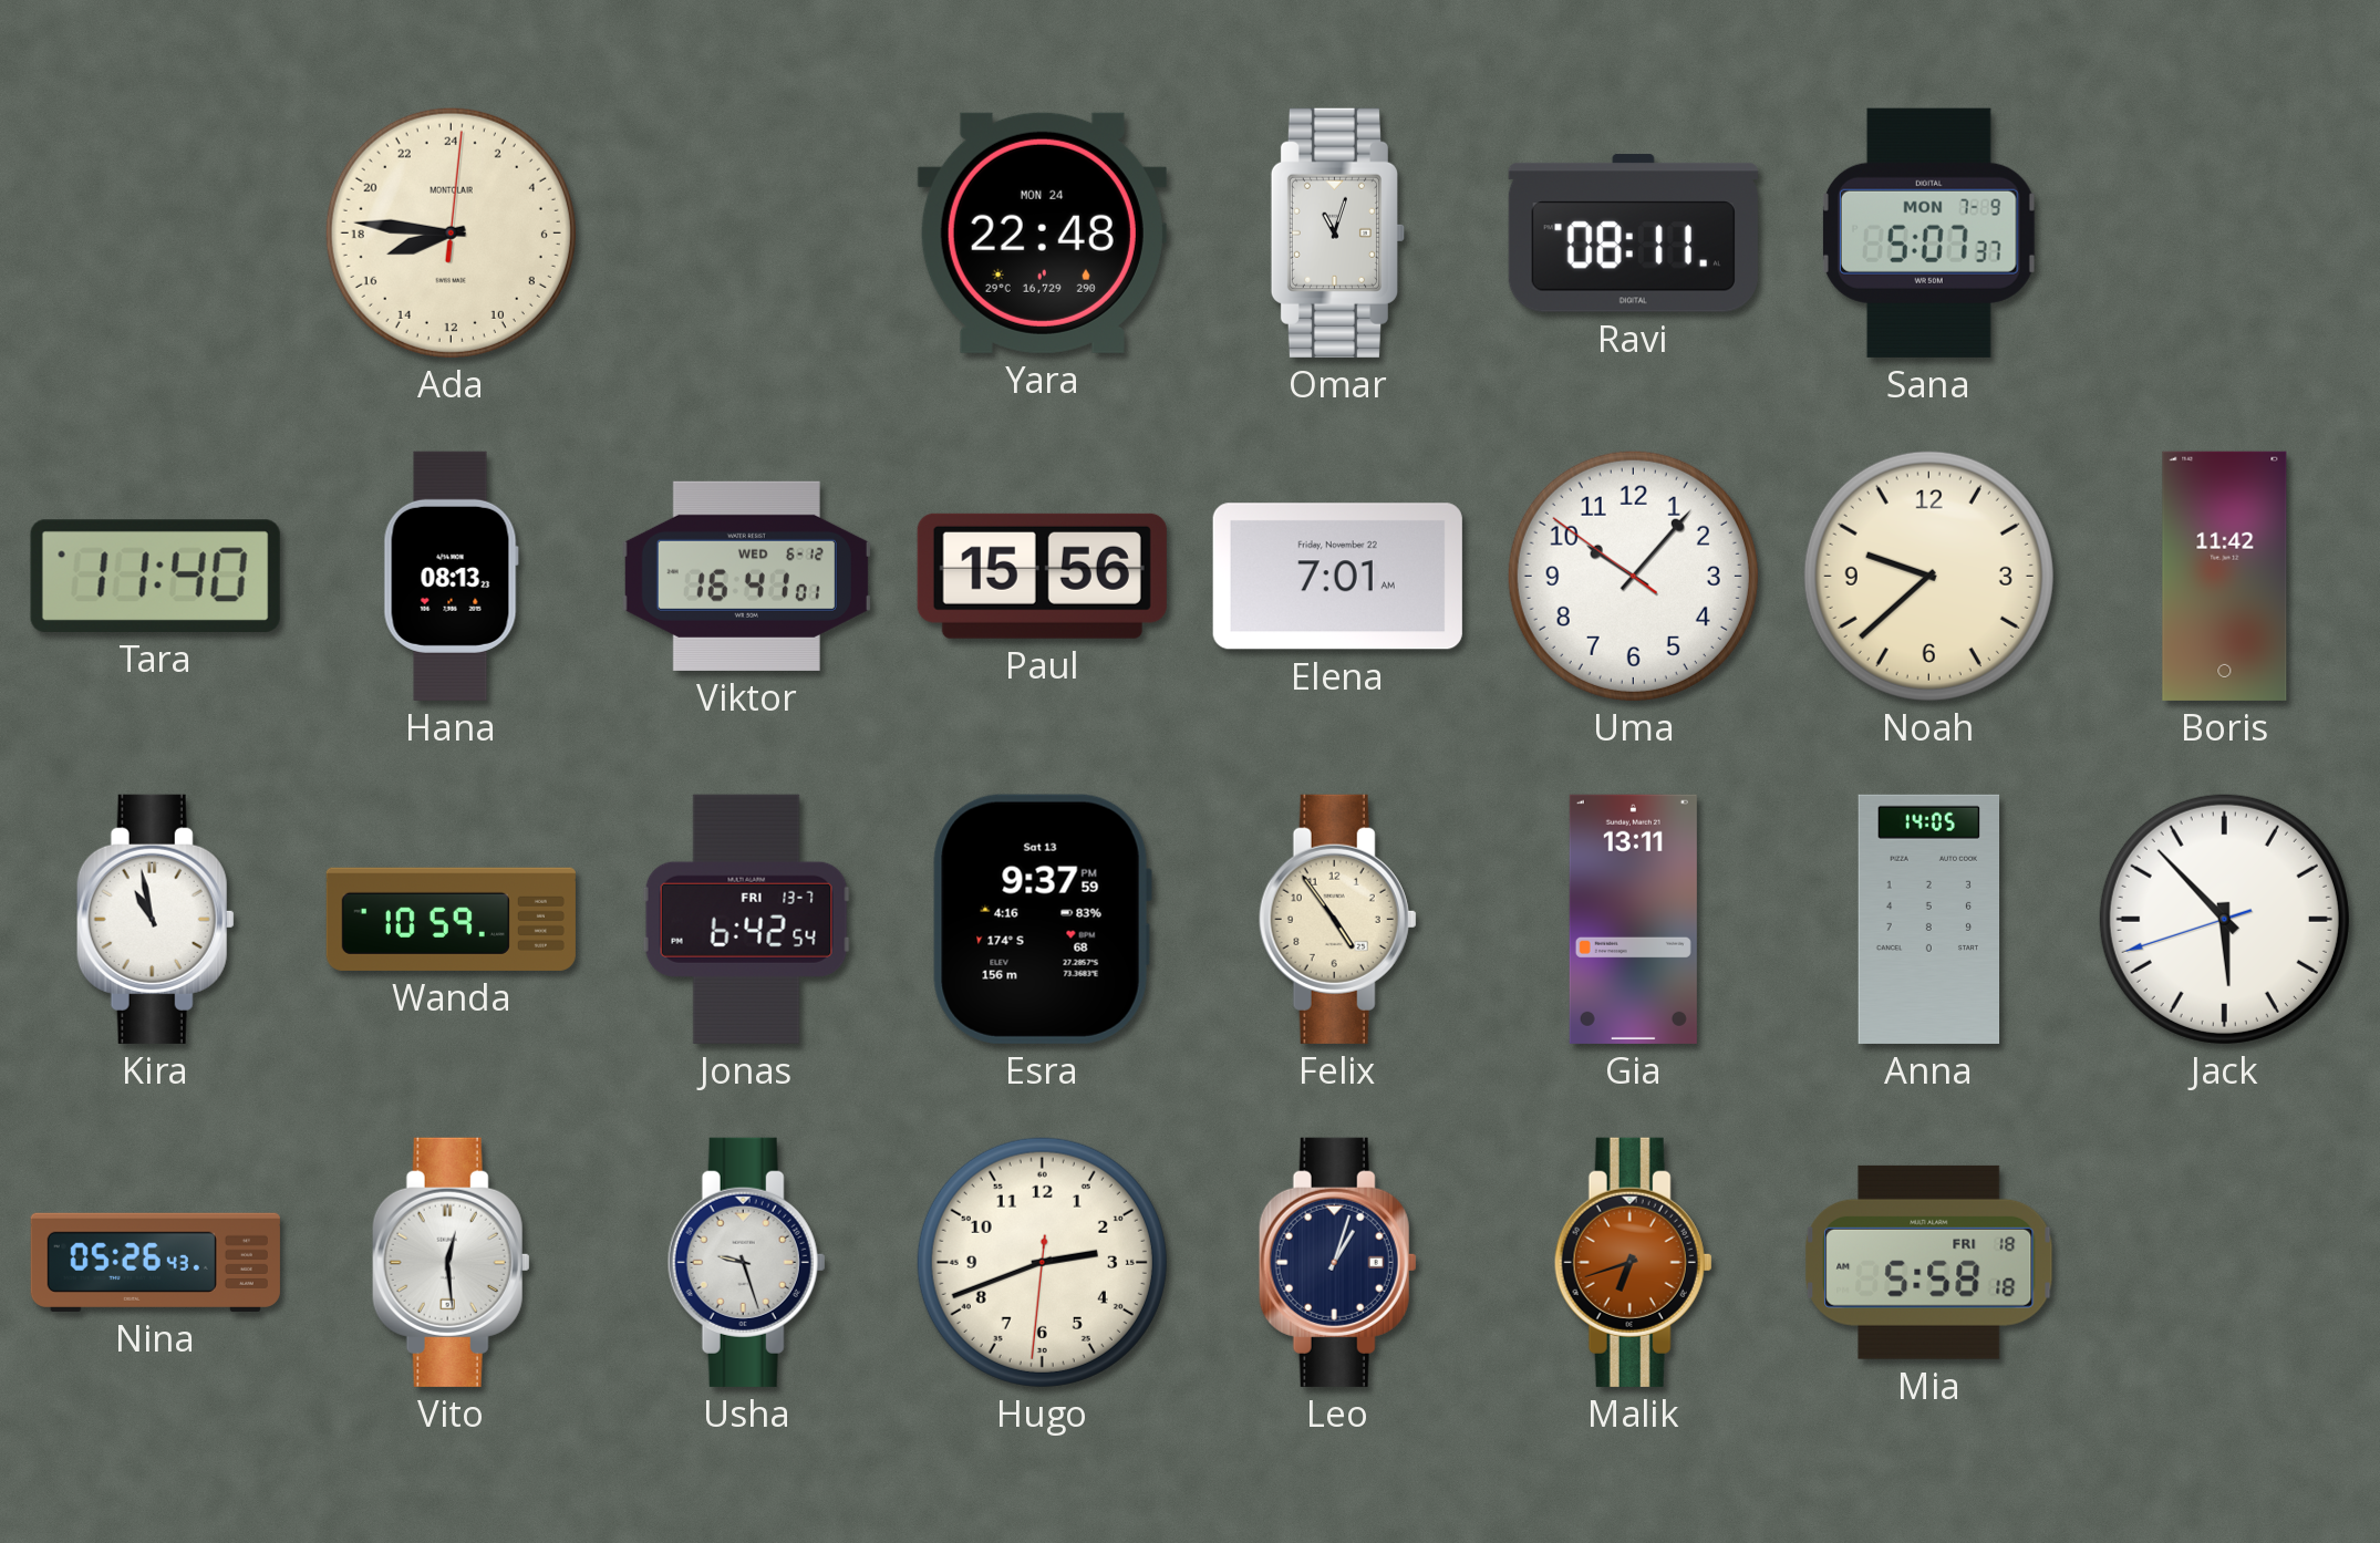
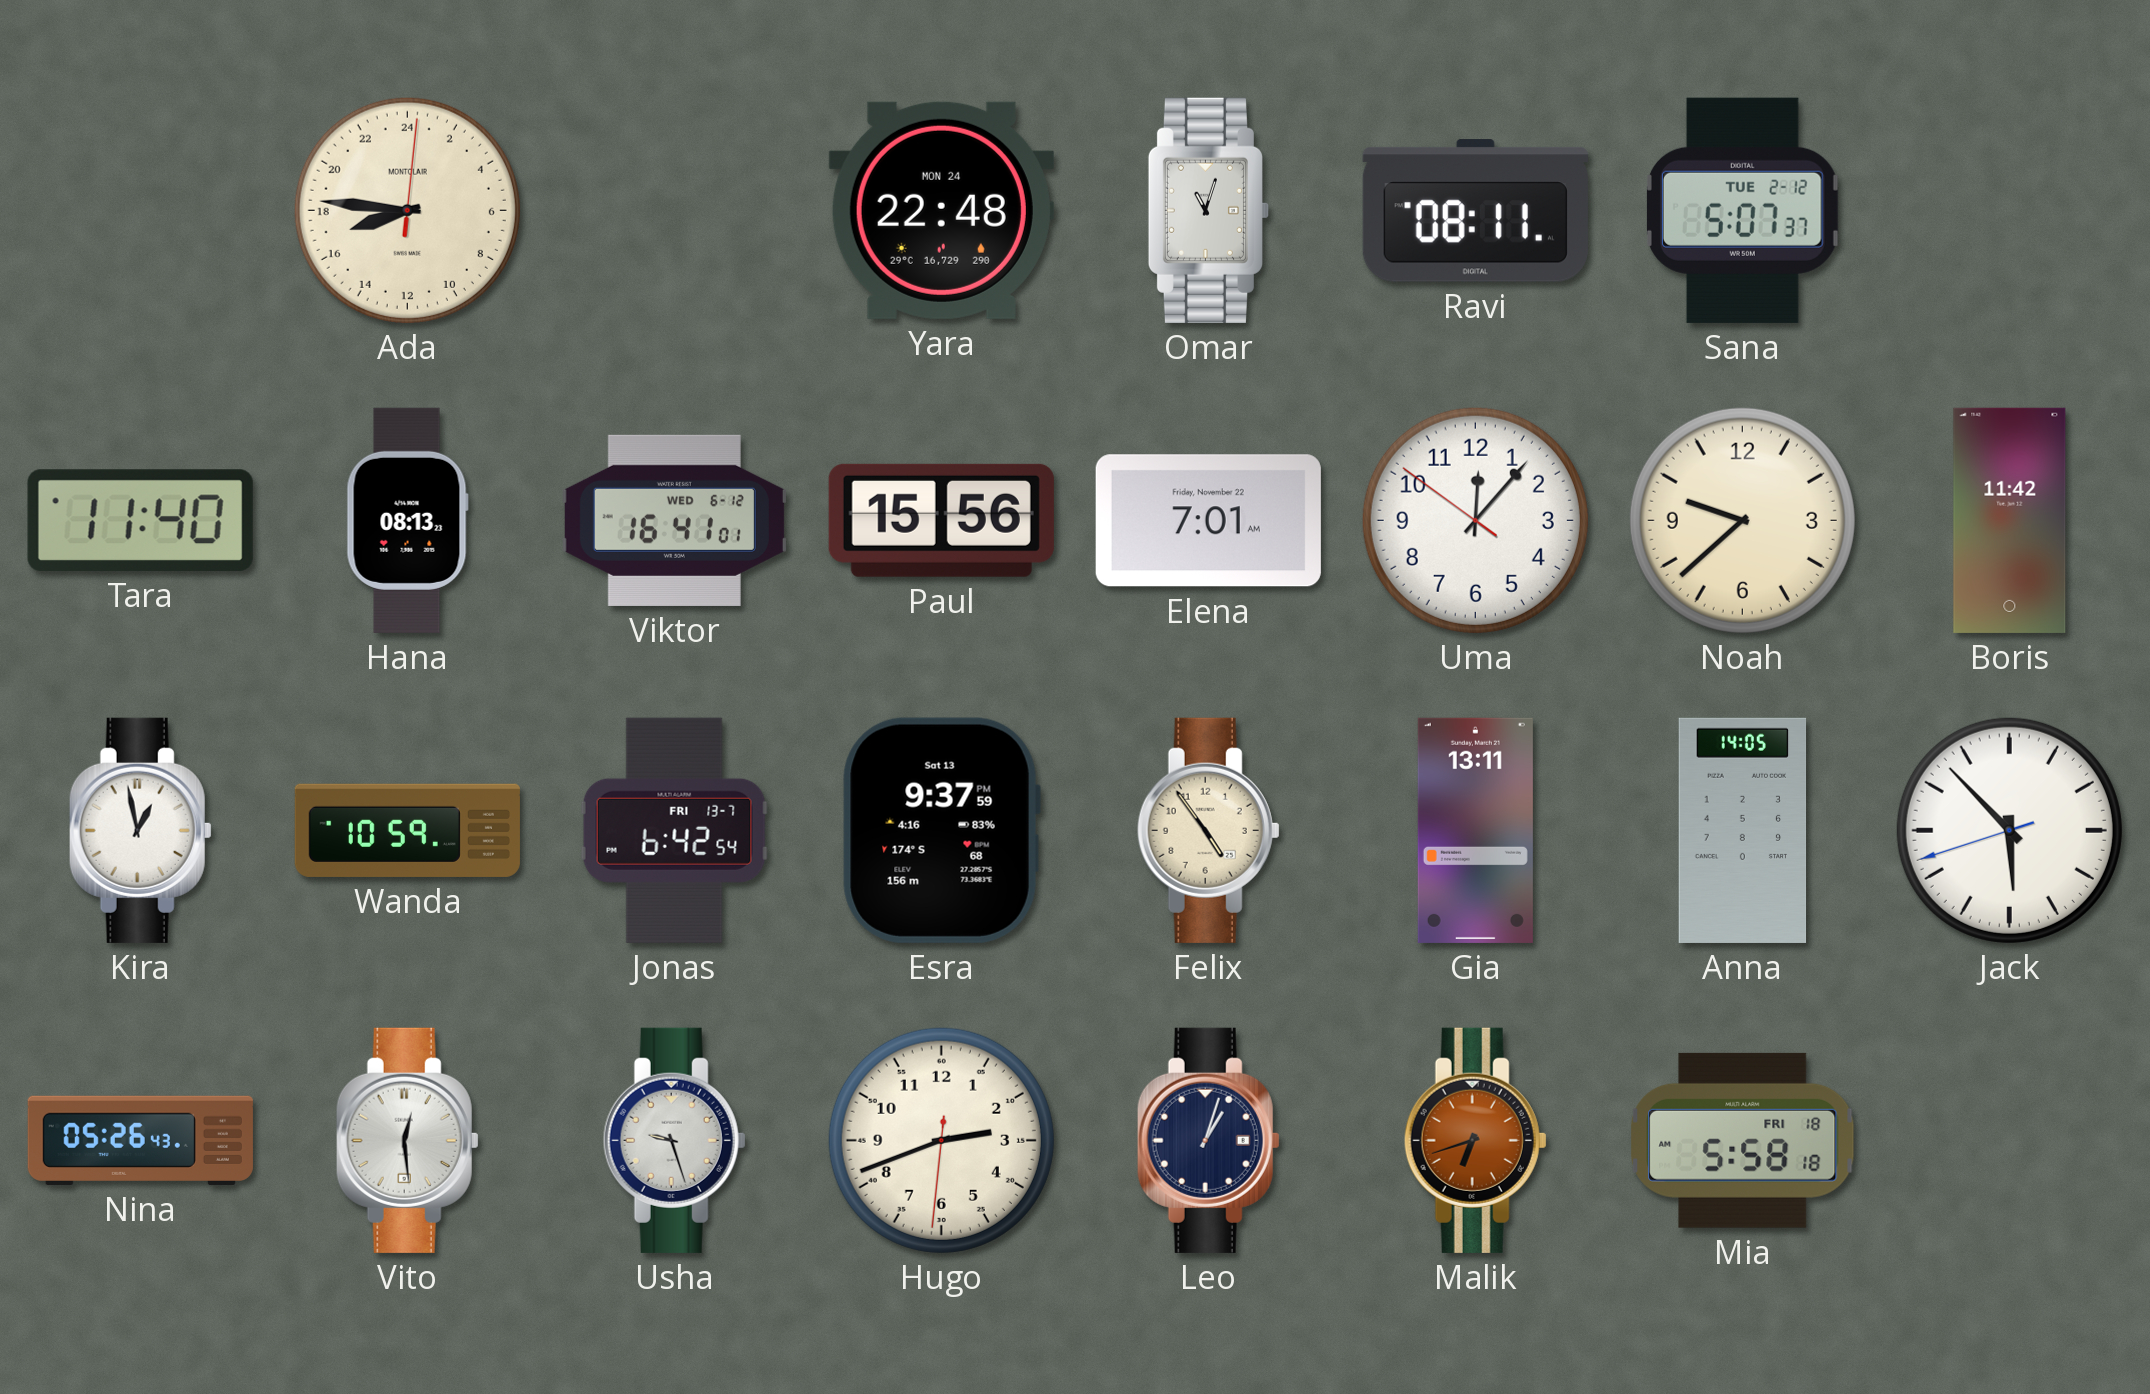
Sana date: MON 7-9 -> TUE 2-12 (1742, 210)
Uma: 10:06 -> 12:06 (1475, 520)
Kira: 10:58 -> 12:58 (140, 830)
